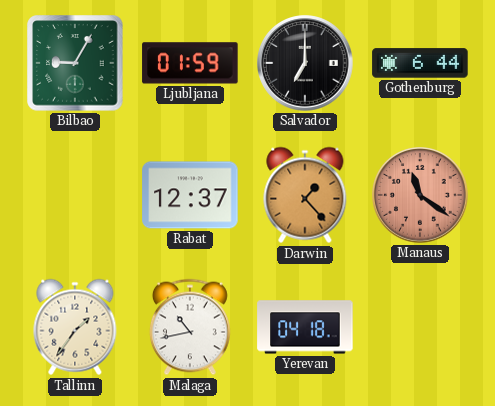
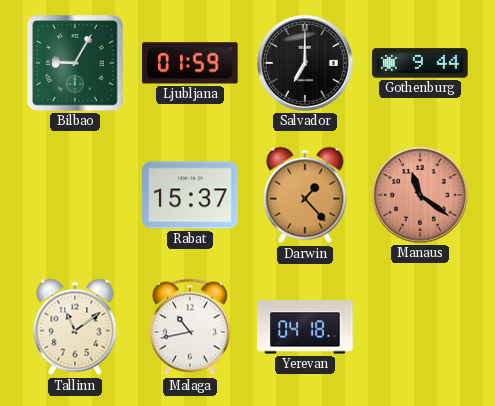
Gothenburg: 6:44 -> 9:44 (420, 63)
Rabat: 12:37 -> 15:37 (190, 195)
Tallinn: 1:36 -> 11:09 (75, 327)
